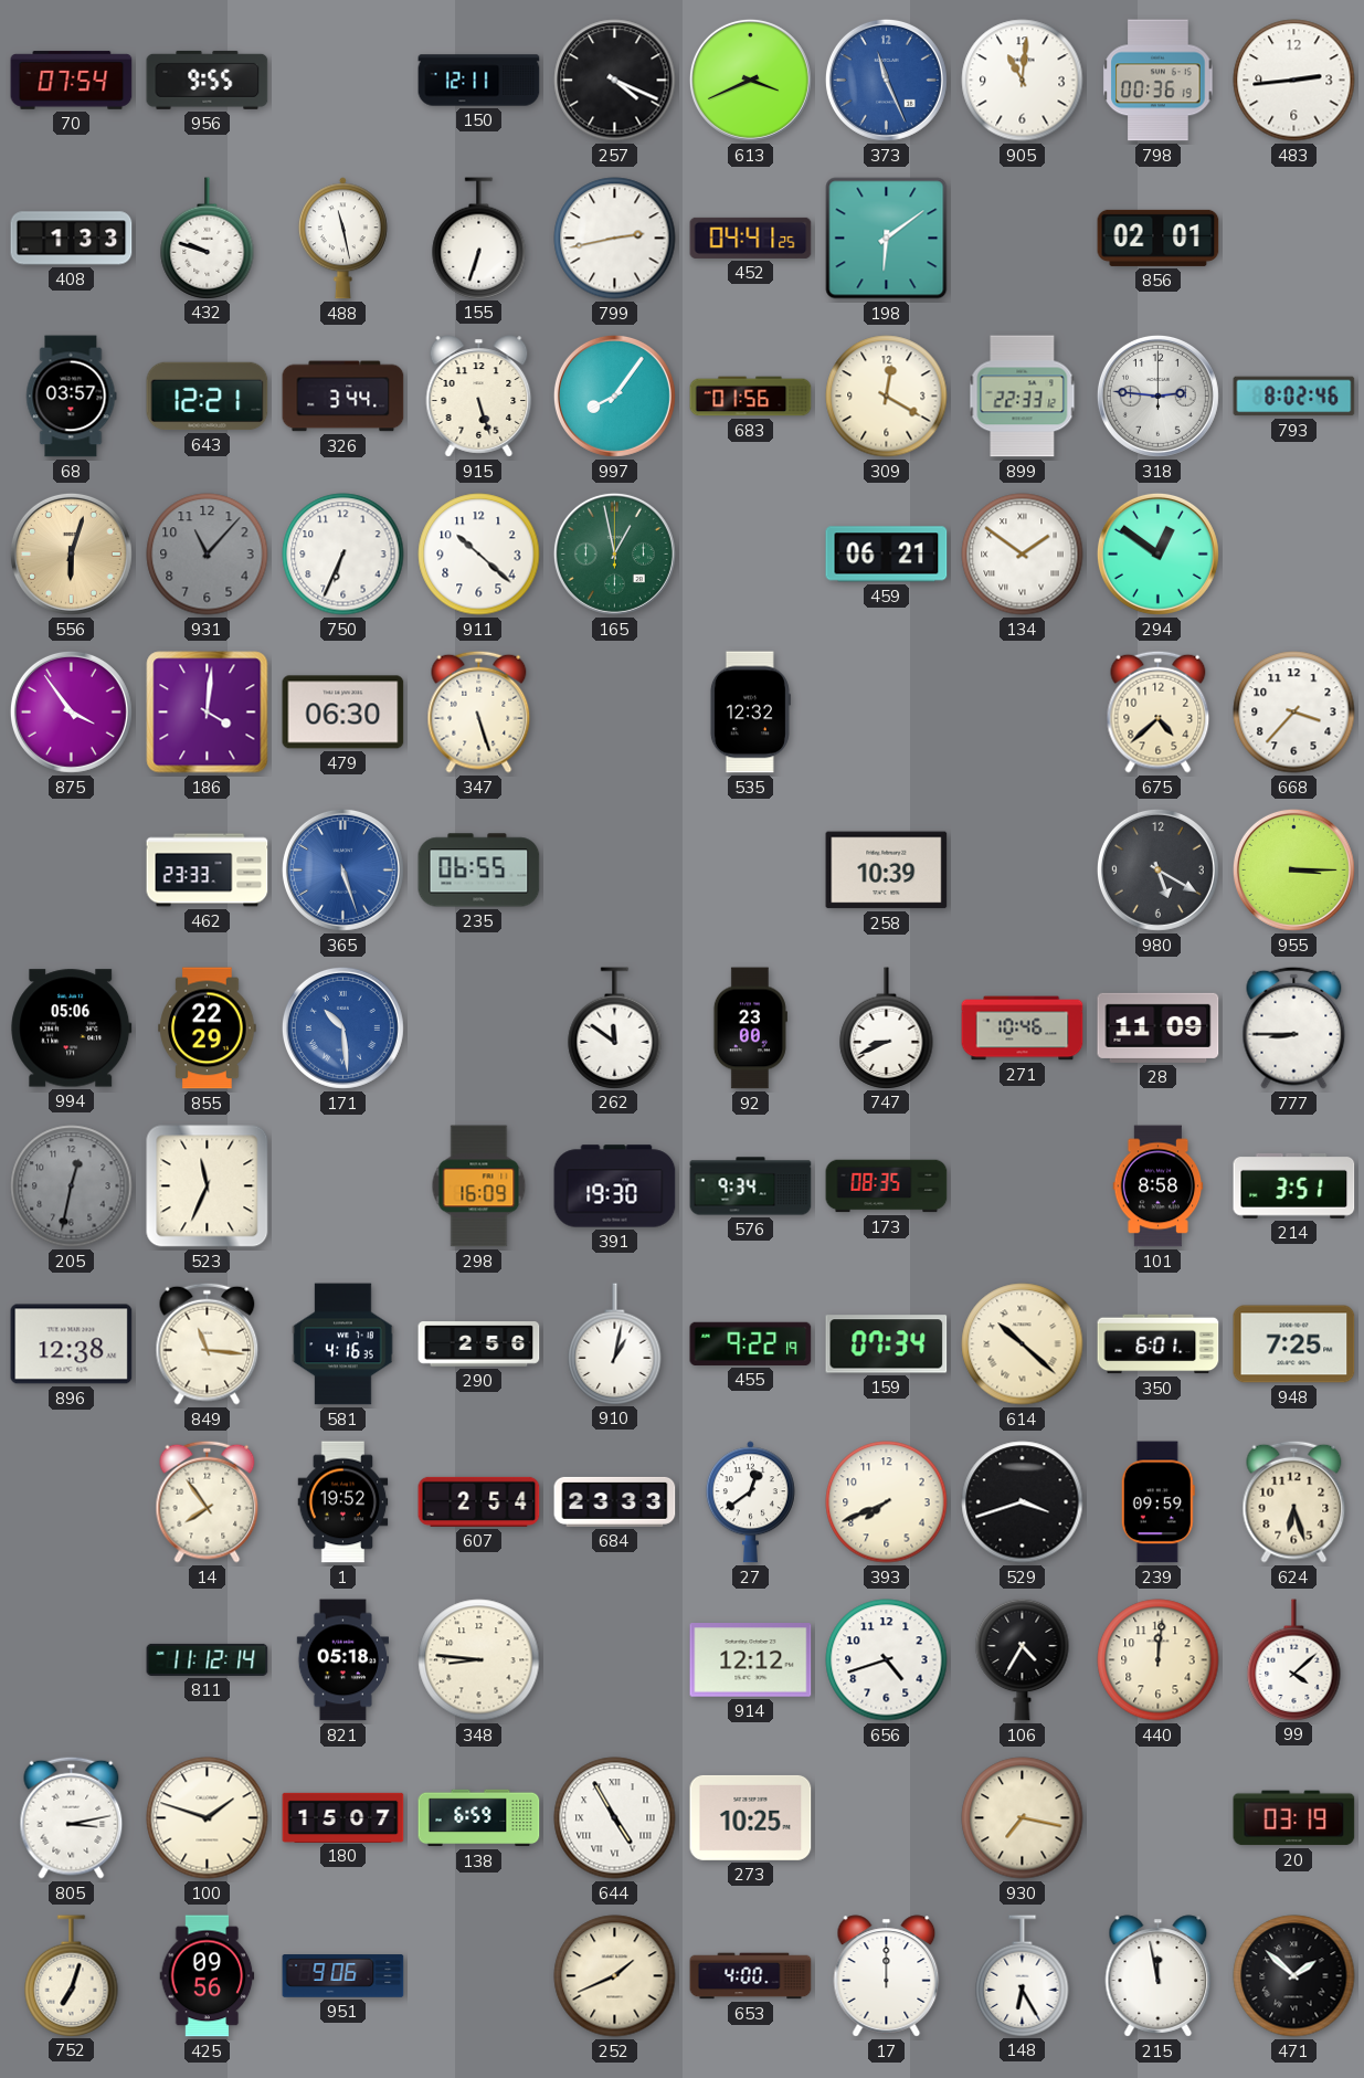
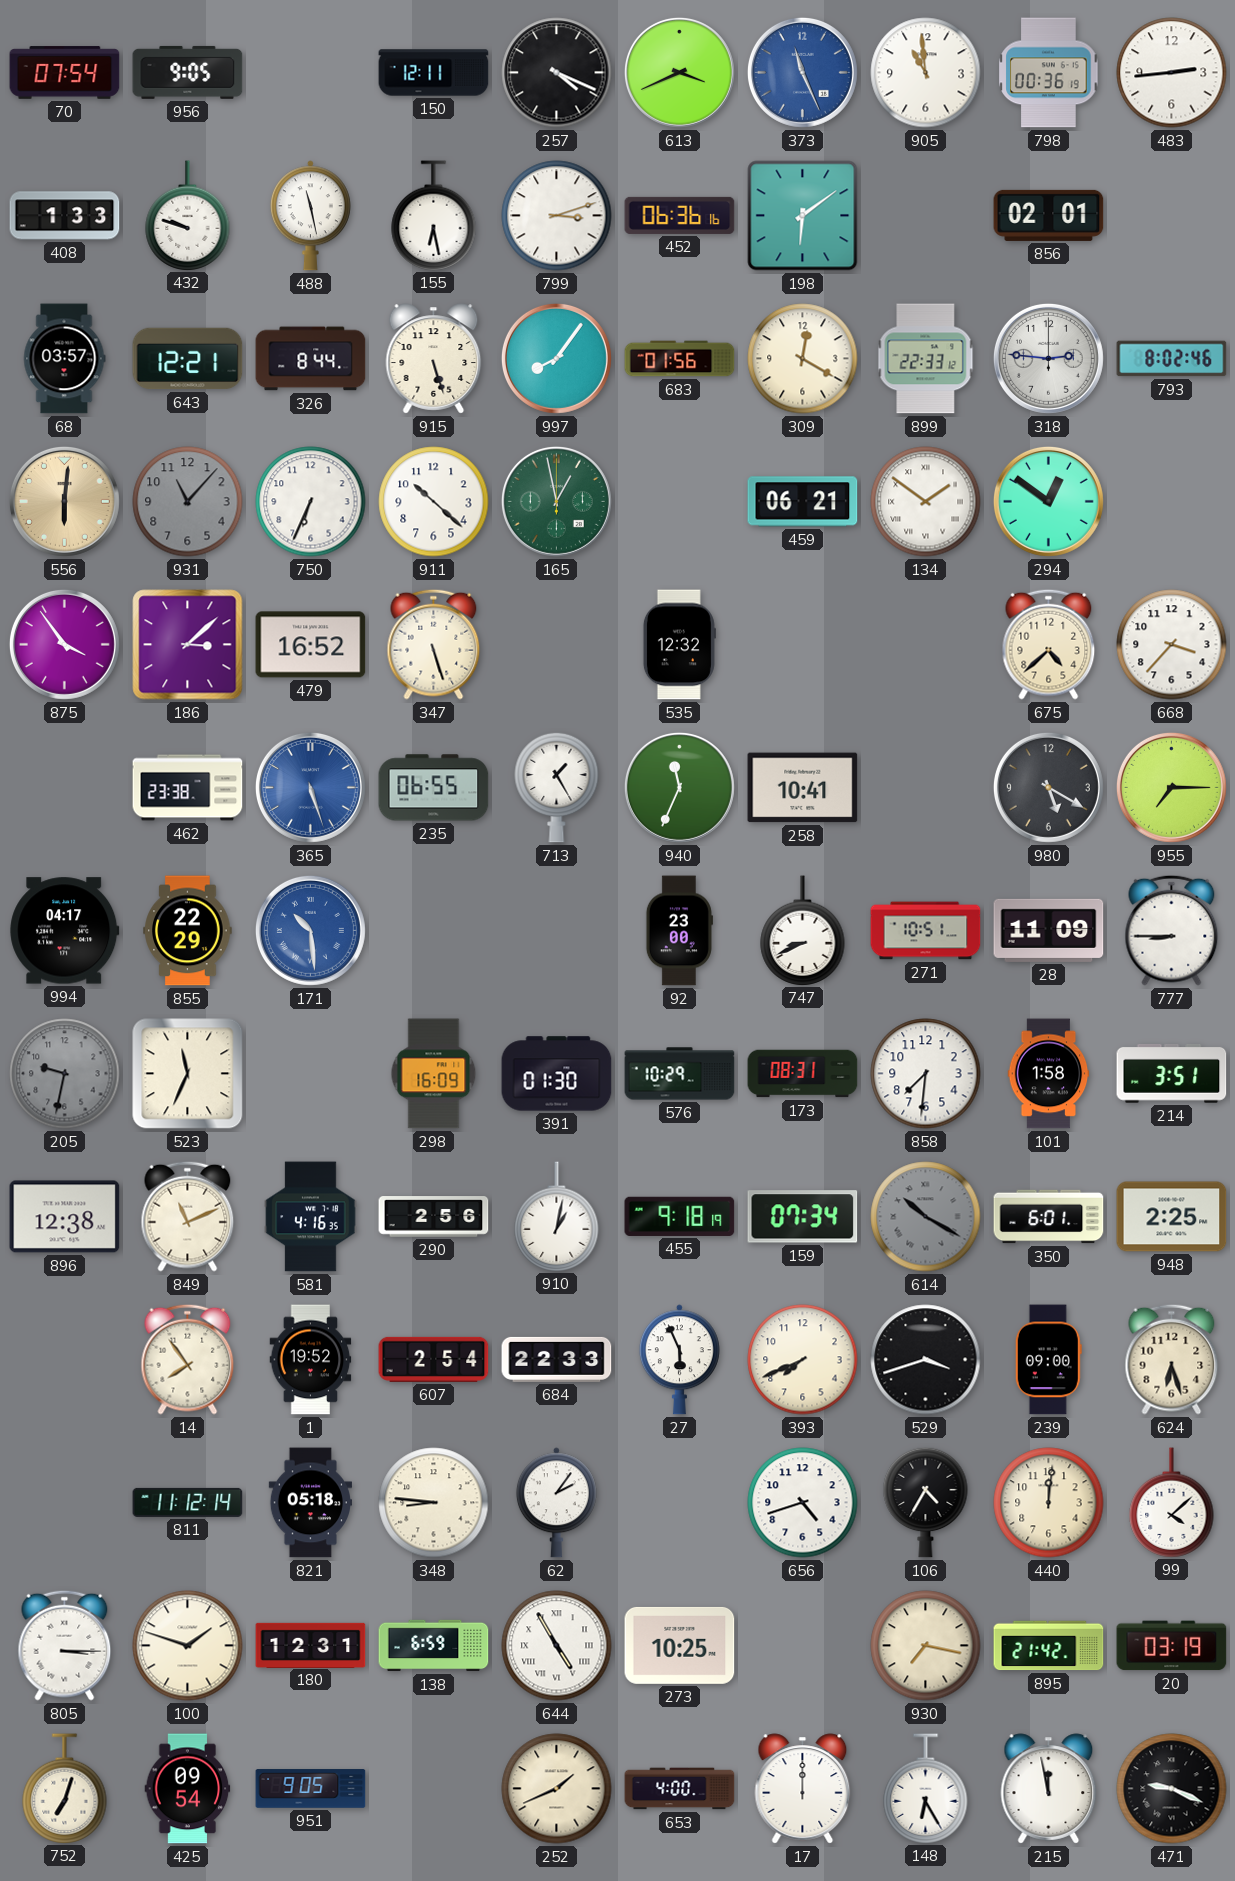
956: 9:55 -> 9:05 (188, 72)
905: 11:01 -> 10:59 (926, 73)
155: 6:33 -> 6:28 (434, 215)
799: 2:43 -> 3:12 (557, 216)
452: 04:41 -> 06:36 (680, 215)
326: 3:44 -> 8:44 (311, 359)
556: 6:03 -> 6:01 (64, 501)
186: 4:01 -> 3:08 (188, 645)
479: 06:30 -> 16:52 (311, 645)
462: 23:33 -> 23:38 (188, 788)
713: none -> 1:25 (557, 787)
940: none -> 11:34 (679, 787)
258: 10:39 -> 10:41 (803, 788)
955: 3:15 -> 7:15 (1171, 787)
994: 05:06 -> 04:17 (65, 931)
262: 11:51 -> none (615, 1027)
271: 10:46 -> 10:51 (926, 931)
205: 12:32 -> 9:32 (65, 1074)
391: 19:30 -> 01:30 (557, 1074)
576: 9:34 -> 10:29 (680, 1074)
173: 08:35 -> 08:31 (803, 1074)
858: none -> 7:31 (926, 1074)
101: 8:58 -> 1:58 (1049, 1074)
849: 11:16 -> 11:11 (188, 1216)
455: 9:22 -> 9:18 (680, 1216)
614: 10:22 -> 10:20 (926, 1217)
614 dial: cream -> grey (926, 1217)
948: 7:25 -> 2:25 (1172, 1217)
684: 23:33 -> 22:33 (557, 1359)
27: 12:39 -> 5:56 (679, 1360)
239: 09:59 -> 09:00 (1048, 1360)
62: none -> 2:06 (556, 1503)
914: 12:12 -> none (751, 1660)
805: 3:13 -> 3:15 (65, 1645)
180: 15:07 -> 12:31 (311, 1645)
895: none -> 21:42 (1049, 1646)
425: 09:56 -> 09:54 (188, 1789)
951: 9:06 -> 9:05 (311, 1789)
471: 1:52 -> 9:19 (1172, 1789)
